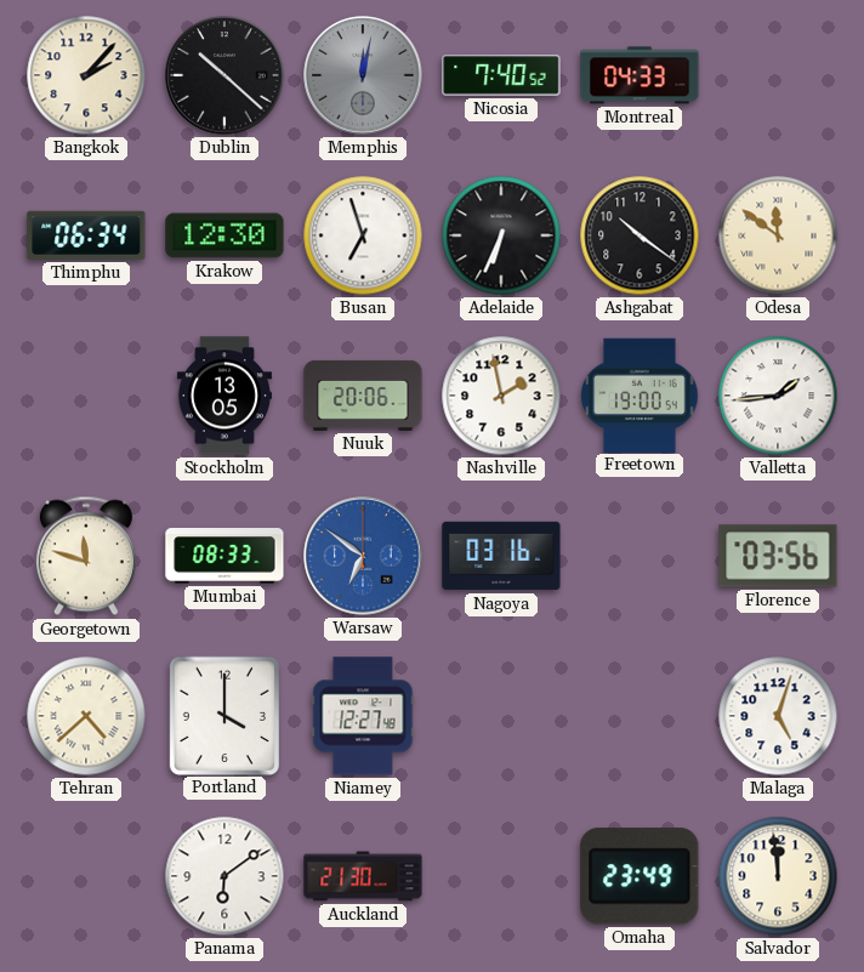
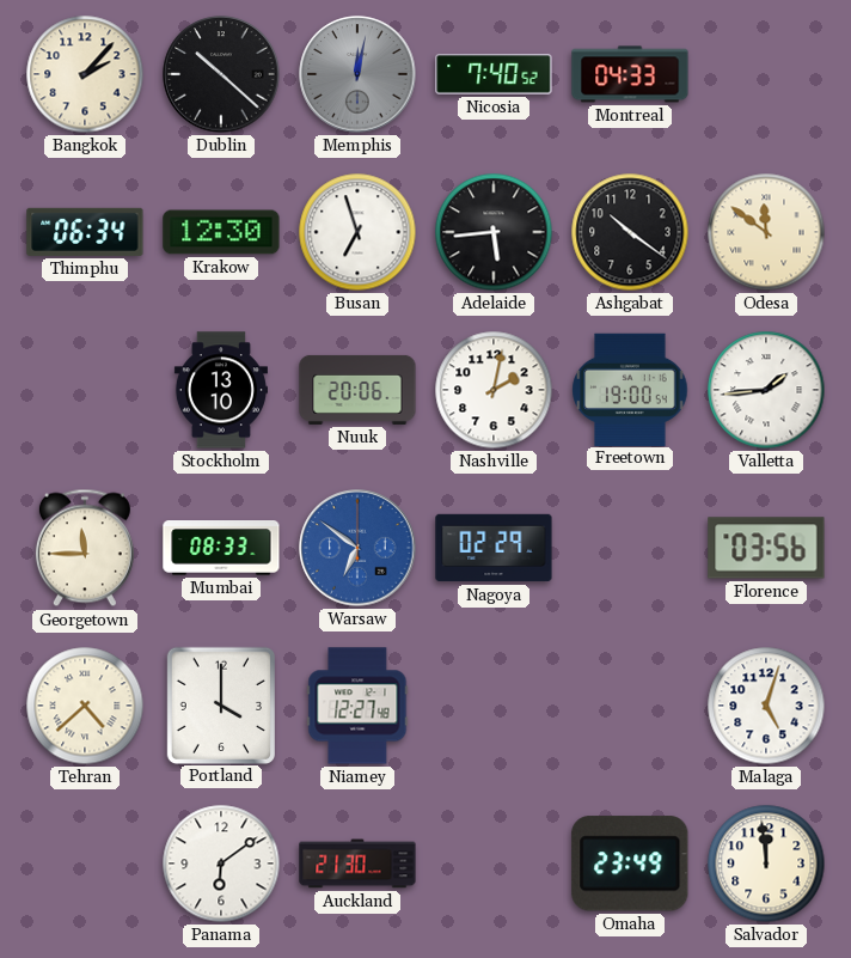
Adelaide: 6:34 -> 5:44 (494, 232)
Stockholm: 13:05 -> 13:10 (221, 390)
Nashville: 1:58 -> 2:02 (494, 390)
Georgetown: 11:48 -> 11:45 (85, 548)
Nagoya: 03:16 -> 02:29 (494, 548)
